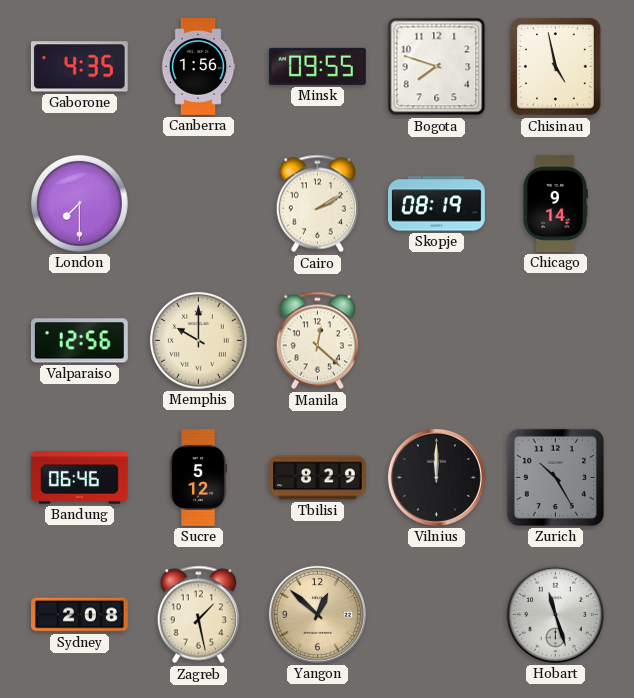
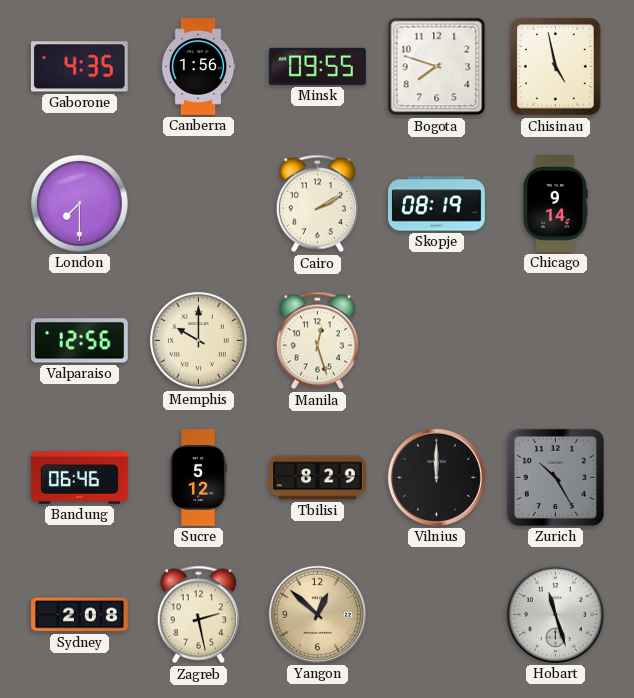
Manila: 12:22 -> 12:27 (317, 341)
Zagreb: 1:28 -> 2:28 (198, 615)
